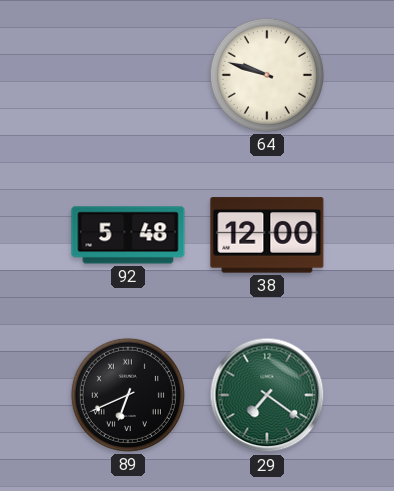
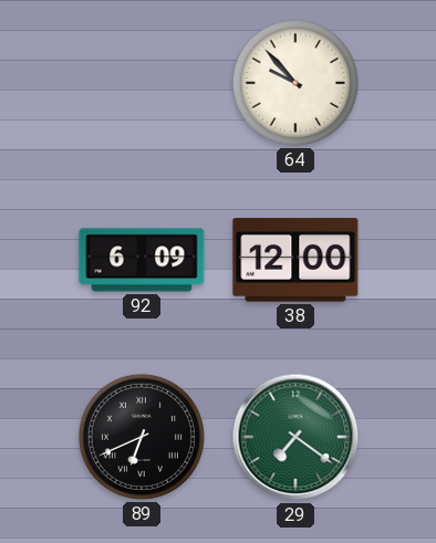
64: 9:48 -> 9:53 (295, 83)
92: 5:48 -> 6:09 (142, 260)
